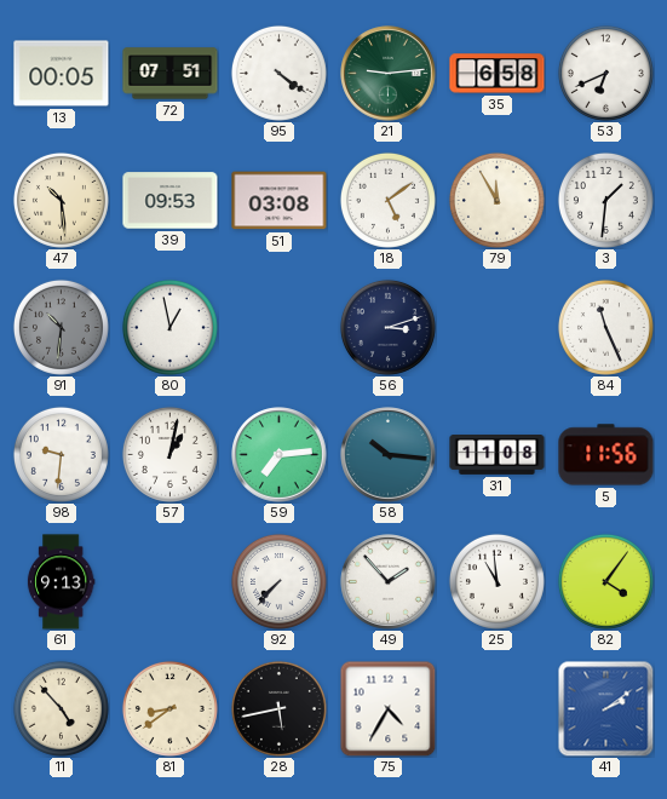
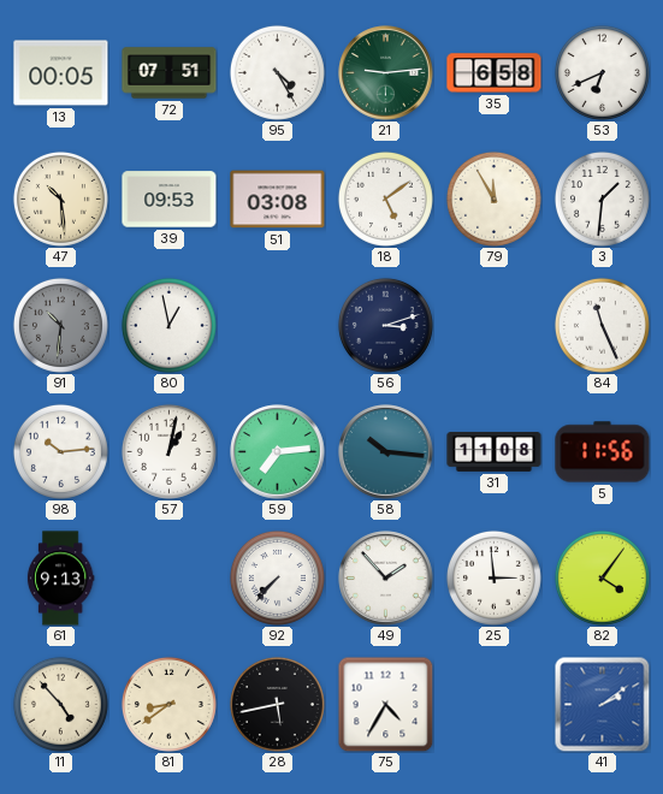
95: 4:21 -> 4:25 (277, 72)
98: 9:31 -> 10:14 (60, 451)
25: 10:59 -> 2:59 (493, 577)
